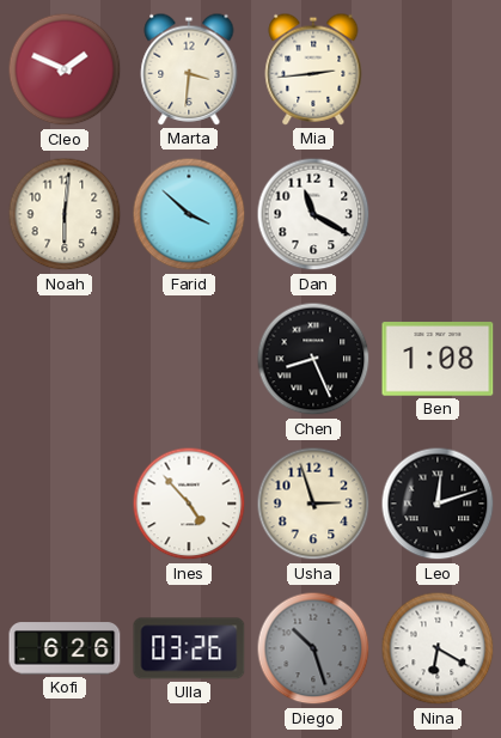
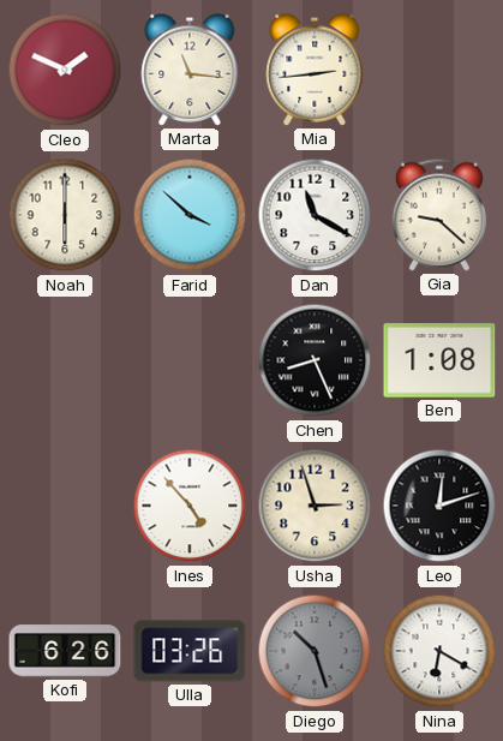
Marta: 3:31 -> 11:16 (190, 70)
Noah: 6:01 -> 6:00 (65, 215)
Gia: none -> 9:22 (439, 215)
